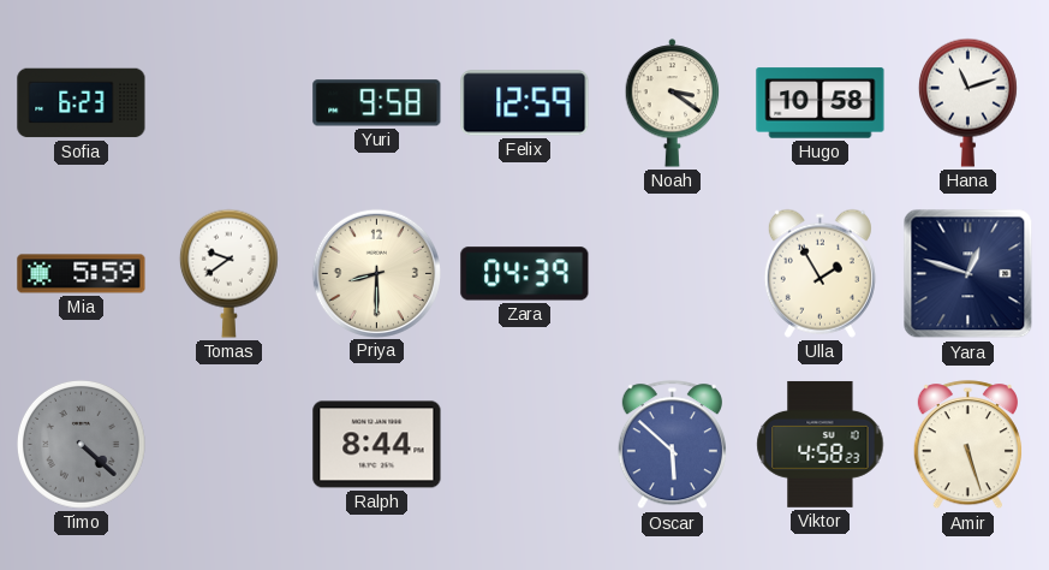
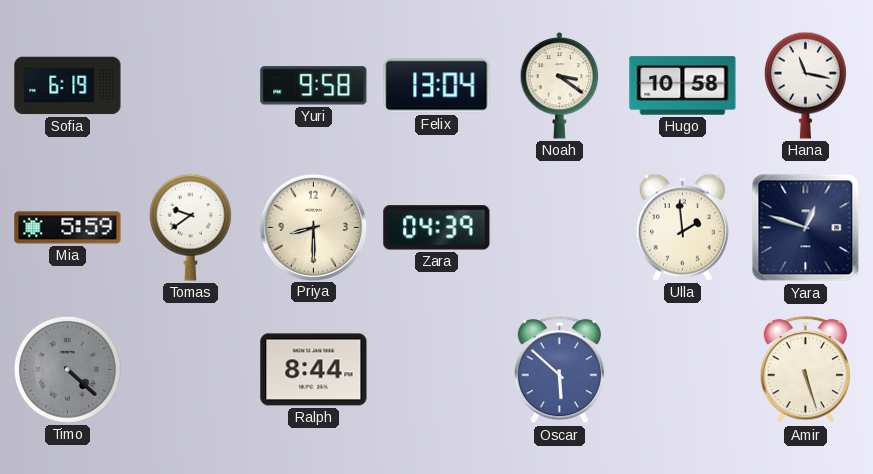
Sofia: 6:23 -> 6:19 (68, 86)
Felix: 12:59 -> 13:04 (437, 86)
Hana: 11:12 -> 11:17 (805, 85)
Ulla: 1:55 -> 1:59 (682, 227)
Viktor: 4:58 -> none (821, 444)
